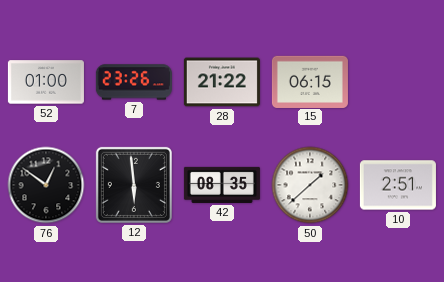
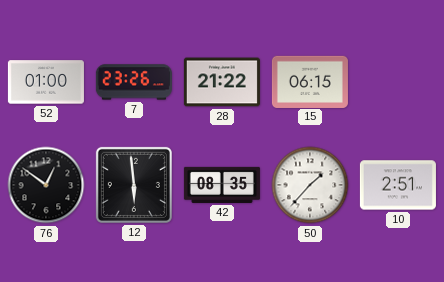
50: 1:38 -> 1:37 (310, 185)
